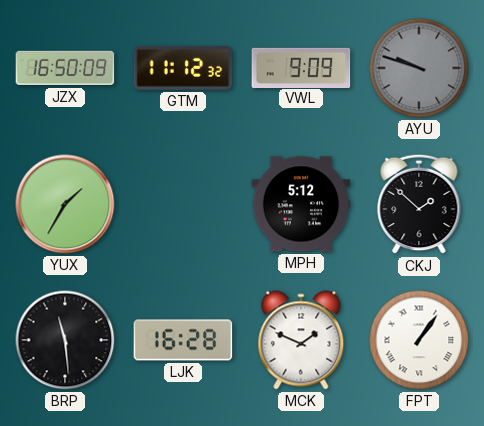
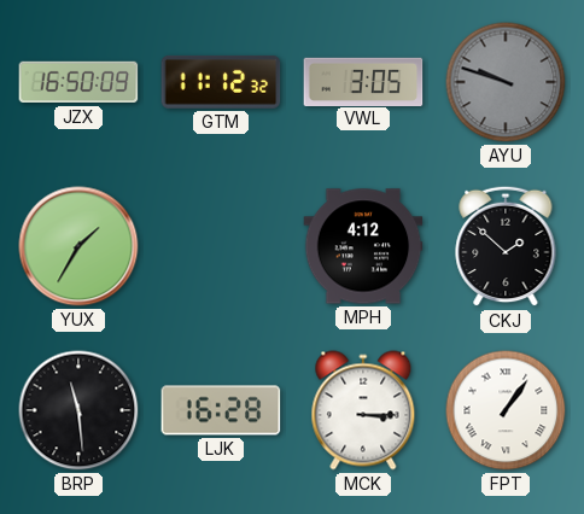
VWL: 9:09 -> 3:05 (363, 81)
MPH: 5:12 -> 4:12 (363, 246)
MCK: 1:49 -> 3:15 (363, 410)
